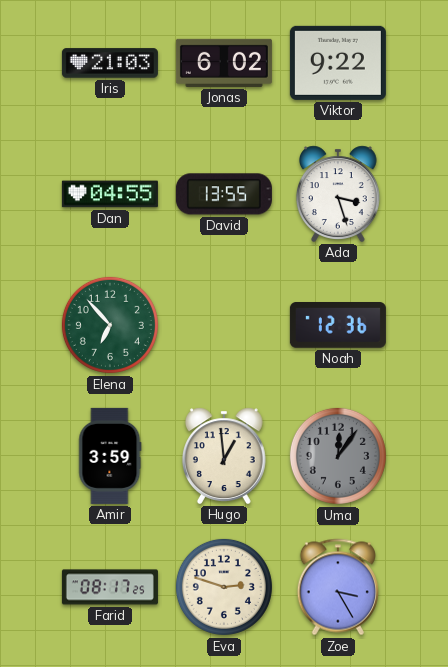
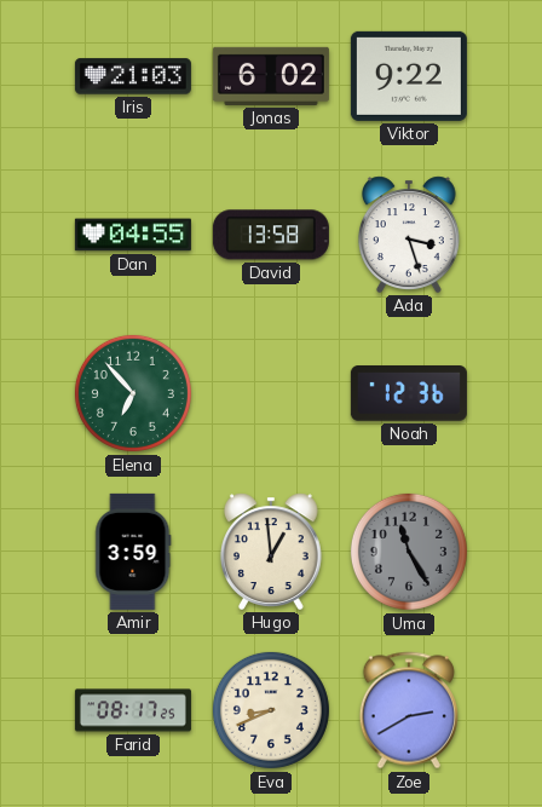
David: 13:55 -> 13:58 (271, 235)
Uma: 12:06 -> 11:25 (409, 552)
Eva: 2:48 -> 8:41 (271, 710)
Zoe: 3:25 -> 2:40 (409, 710)
